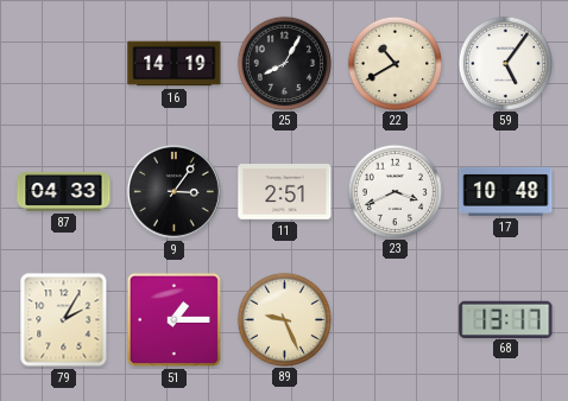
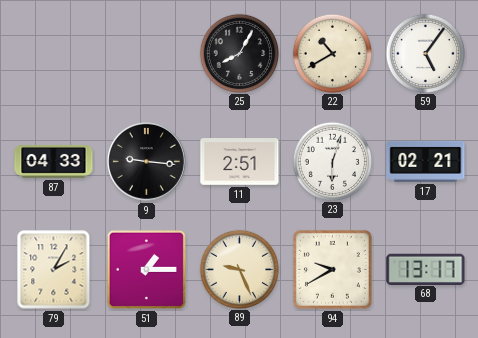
16: 14:19 -> none (175, 64)
9: 3:06 -> 9:16 (146, 161)
23: 3:41 -> 6:03 (332, 161)
17: 10:48 -> 02:21 (426, 161)
94: none -> 9:40 (332, 269)
